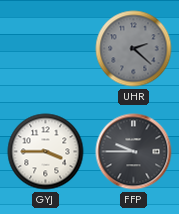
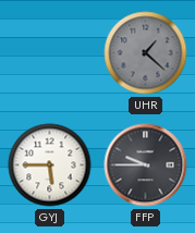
UHR: 2:22 -> 1:22 (146, 53)
GYJ: 3:45 -> 5:45 (50, 165)
